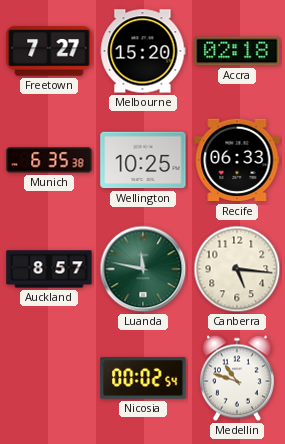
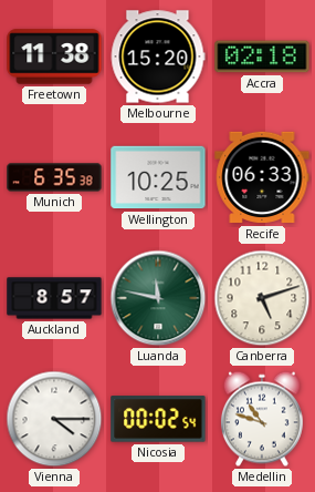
Freetown: 7:27 -> 11:38 (54, 57)
Canberra: 5:16 -> 5:12 (262, 298)
Vienna: none -> 4:15 (54, 419)
